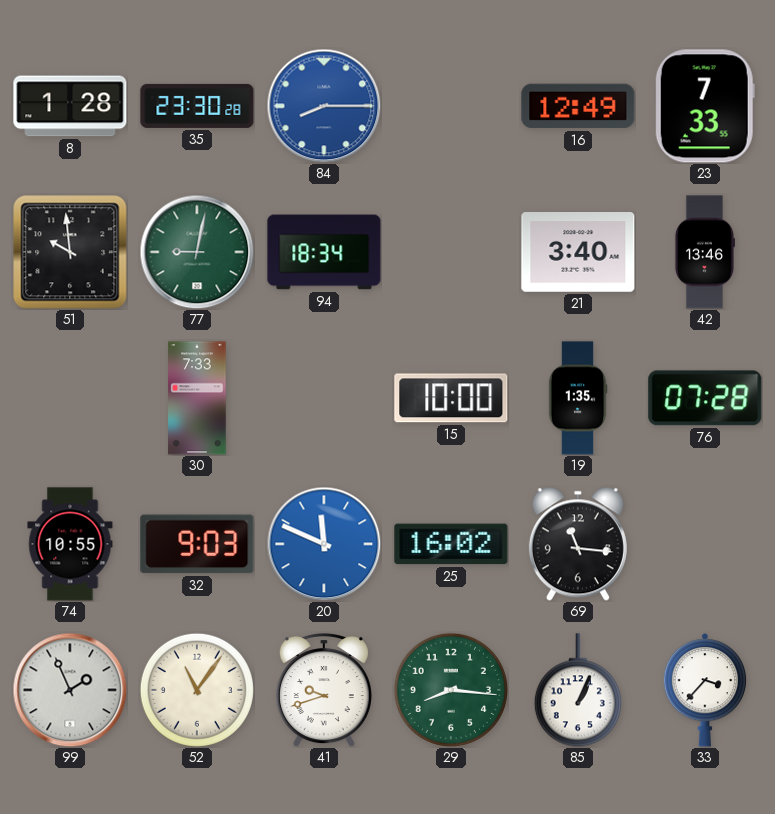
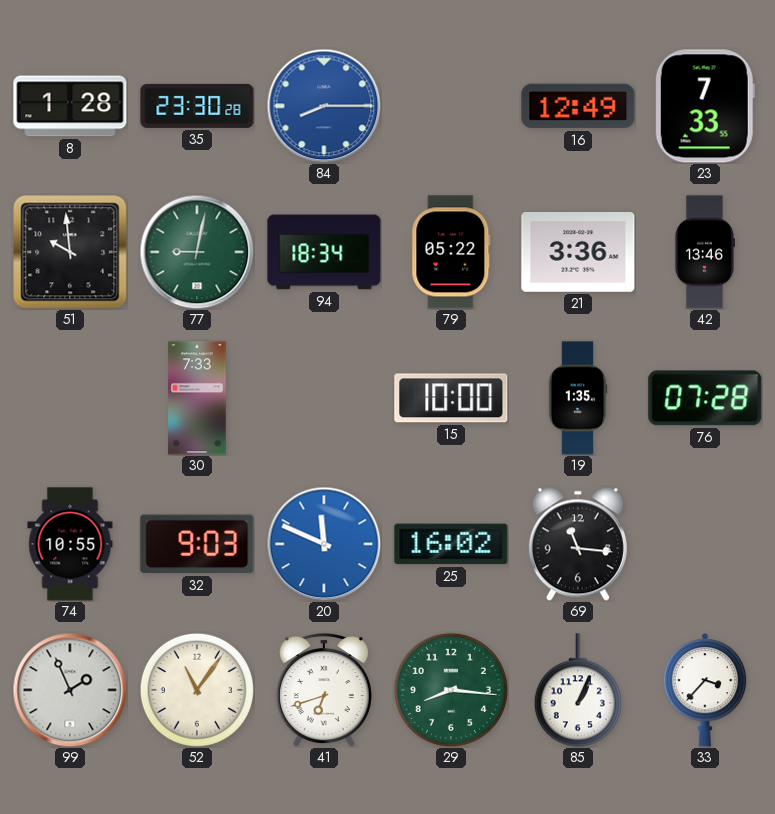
79: none -> 05:22 (451, 252)
21: 3:40 -> 3:36 (578, 253)
41: 9:42 -> 6:42 (324, 690)
